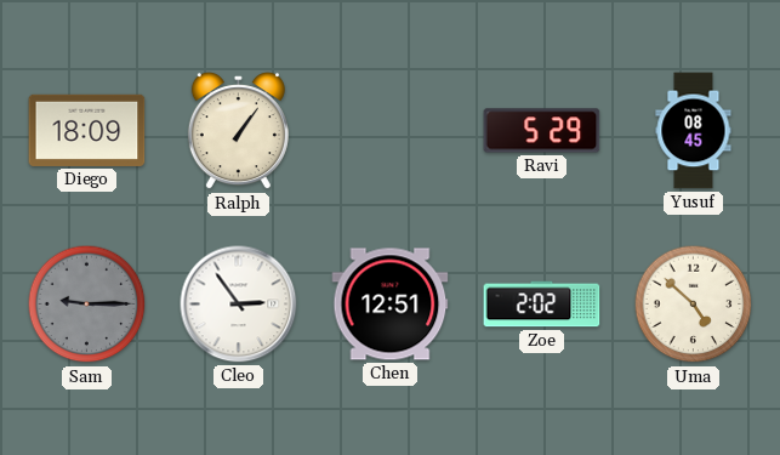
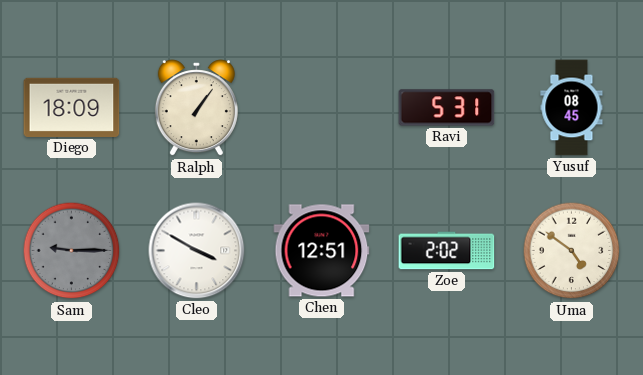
Ravi: 5:29 -> 5:31 (447, 108)
Cleo: 2:54 -> 3:50 (197, 251)
Uma: 4:52 -> 4:51 (572, 251)
